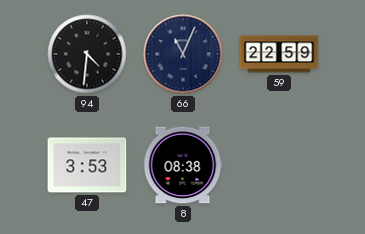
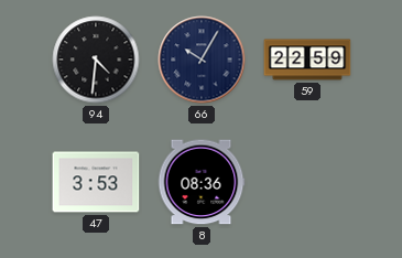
66: 11:04 -> 10:05 (202, 60)
8: 08:38 -> 08:36 (202, 182)
